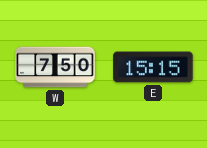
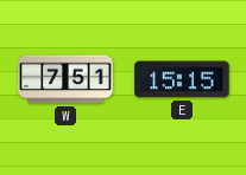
W: 7:50 -> 7:51 (65, 79)
